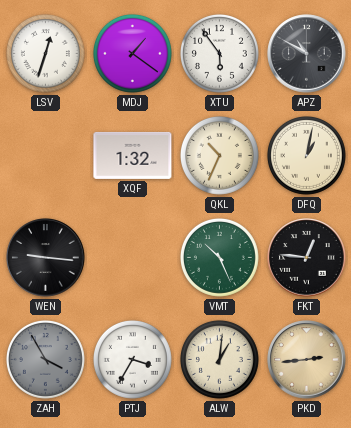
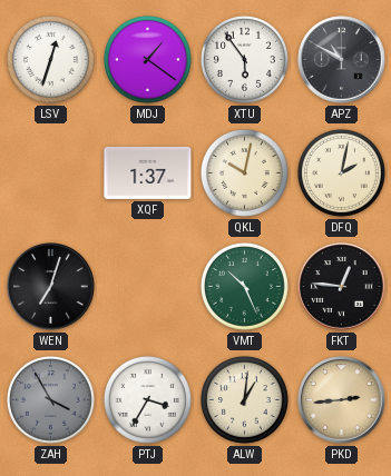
XQF: 1:32 -> 1:37 (148, 172)
QKL: 10:34 -> 10:02 (244, 172)
DFQ: 1:02 -> 2:02 (341, 172)
WEN: 9:16 -> 7:03 (51, 287)
